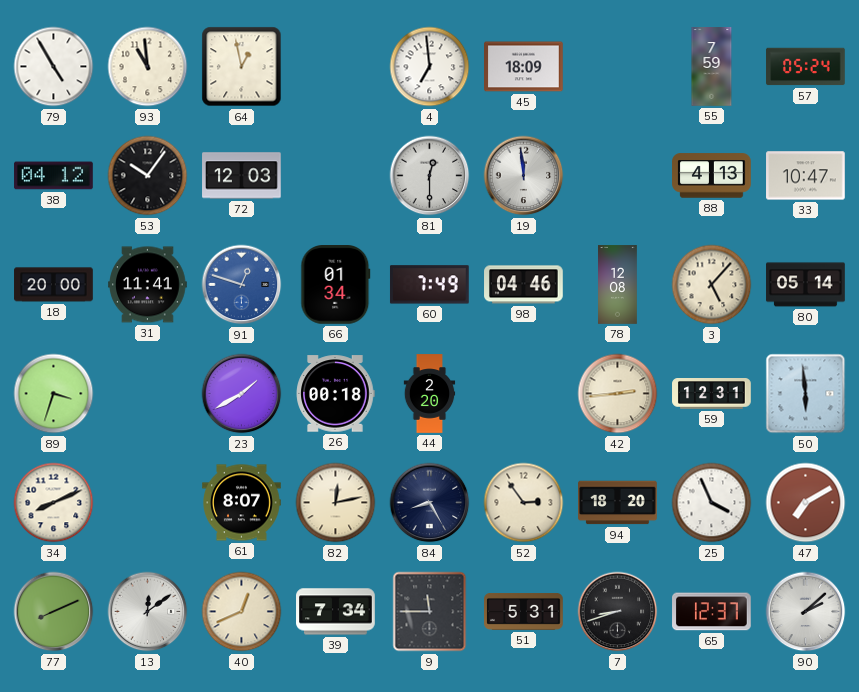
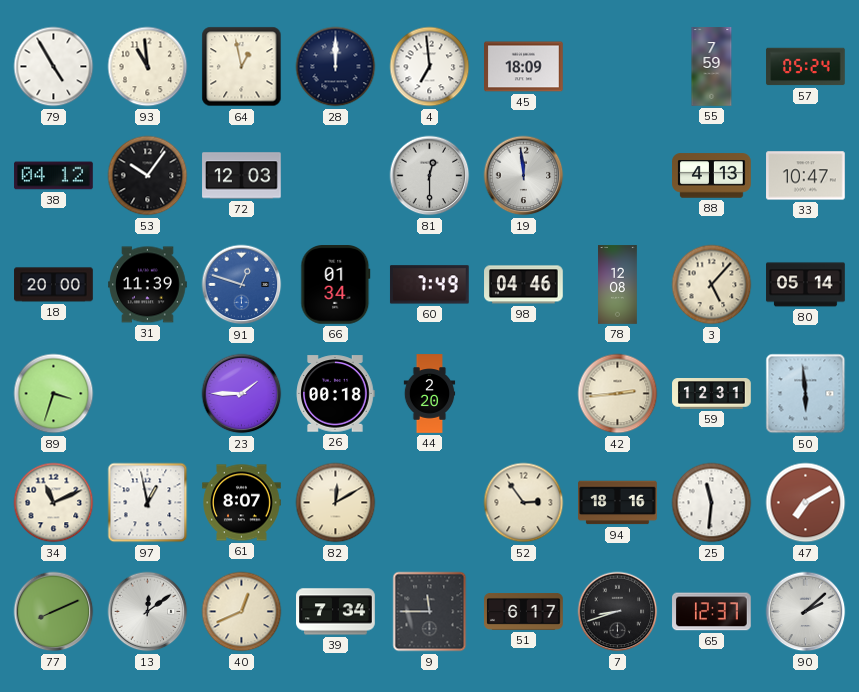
28: none -> 12:00 (336, 67)
31: 11:41 -> 11:39 (148, 285)
23: 1:40 -> 1:45 (242, 394)
34: 8:11 -> 11:11 (54, 503)
97: none -> 12:58 (148, 503)
82: 12:13 -> 12:10 (336, 503)
84: 8:25 -> none (430, 503)
94: 18:20 -> 18:16 (618, 503)
25: 3:56 -> 11:31 (712, 503)
51: 5:31 -> 6:17 (524, 612)
